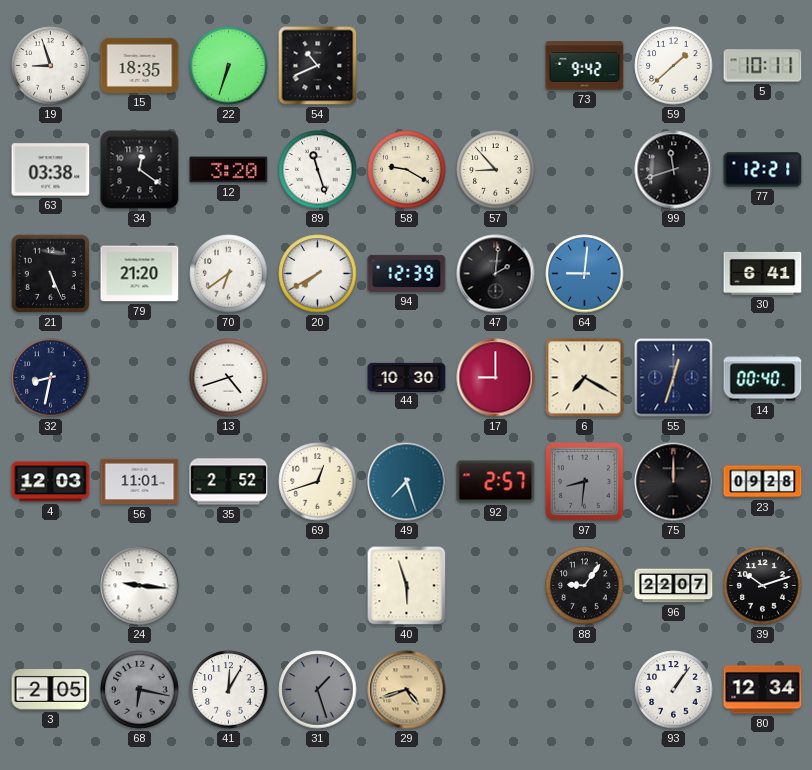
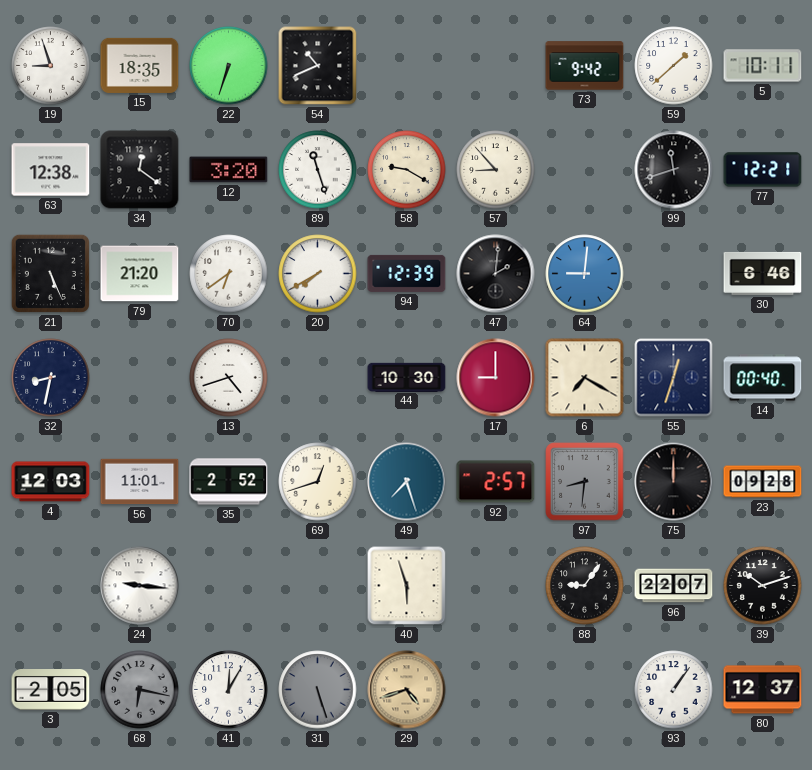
63: 03:38 -> 12:38 (51, 170)
30: 6:41 -> 6:46 (763, 273)
31: 1:27 -> 5:27 (318, 690)
80: 12:34 -> 12:37 (763, 690)
